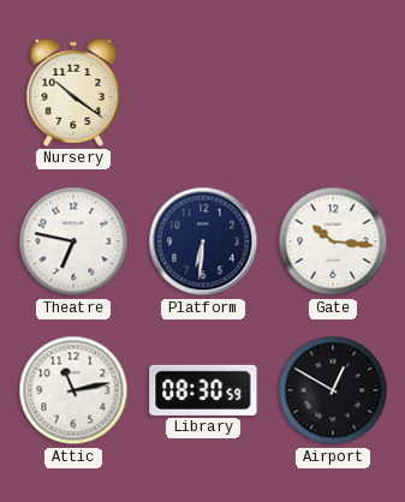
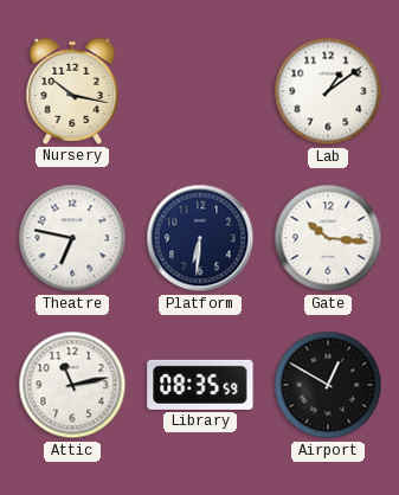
Nursery: 10:21 -> 10:17 (72, 91)
Lab: none -> 1:09 (328, 91)
Library: 08:30 -> 08:35 (200, 385)
